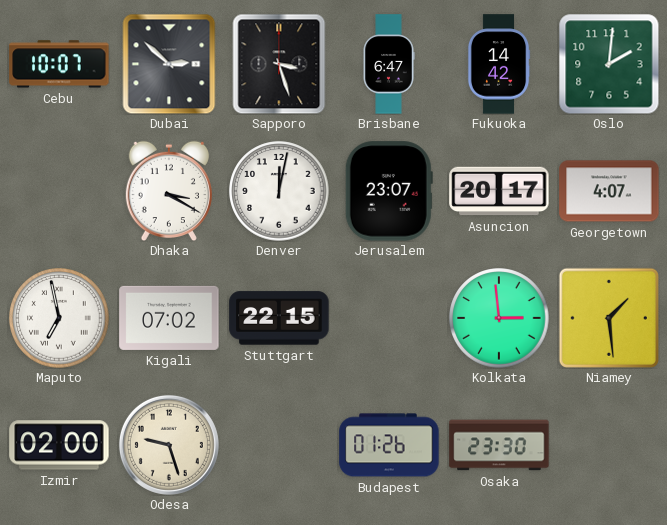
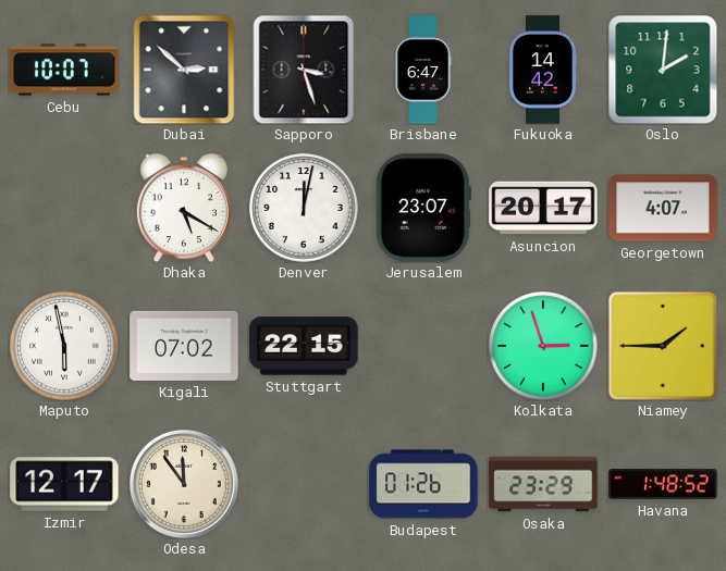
Dhaka: 3:20 -> 5:20 (184, 208)
Maputo: 6:58 -> 5:58 (64, 346)
Kolkata: 2:59 -> 2:57 (543, 346)
Niamey: 1:29 -> 1:45 (663, 346)
Izmir: 02:00 -> 12:17 (64, 484)
Odesa: 9:27 -> 11:54 (184, 484)
Osaka: 23:30 -> 23:29 (543, 484)
Havana: none -> 1:48 (663, 484)
